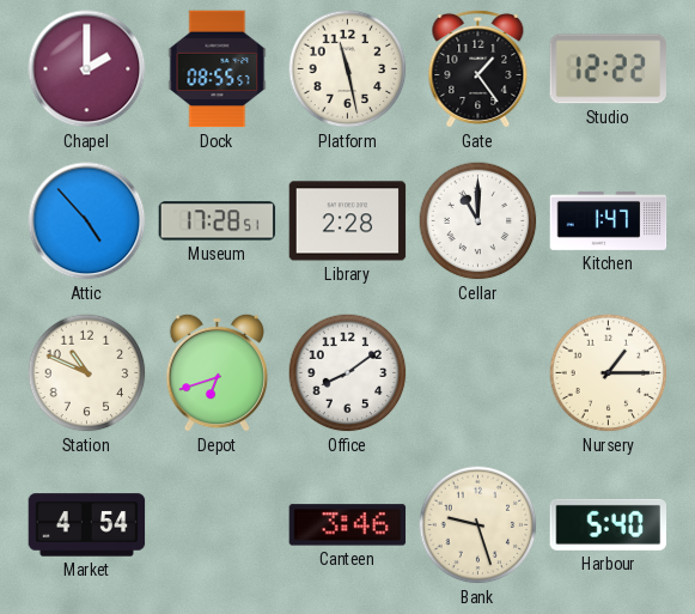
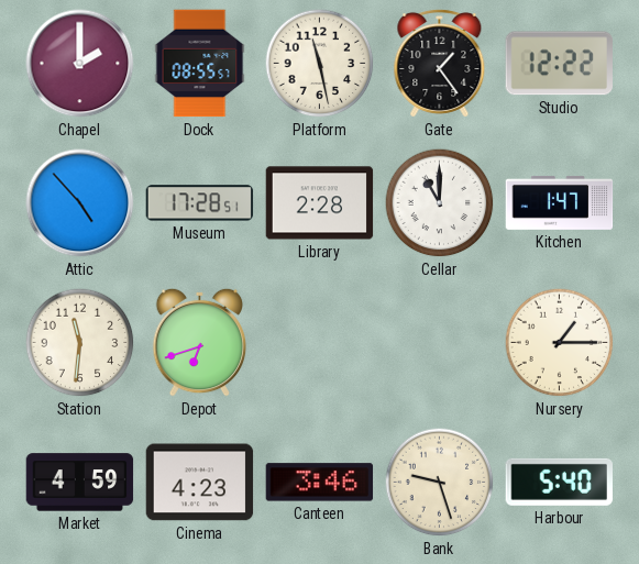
Station: 10:49 -> 11:31 (80, 343)
Office: 8:09 -> none (348, 373)
Market: 4:54 -> 4:59 (80, 483)
Cinema: none -> 4:23 (200, 483)
